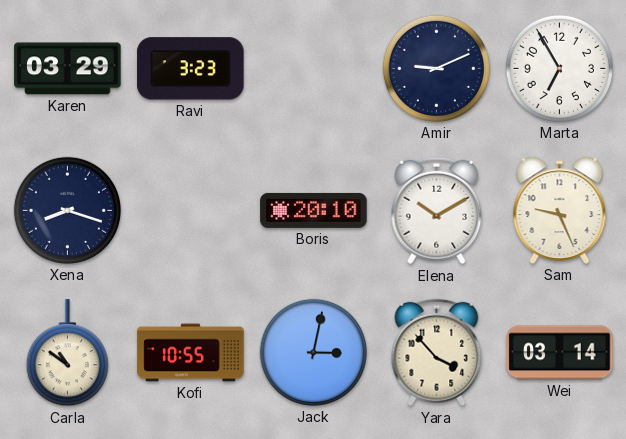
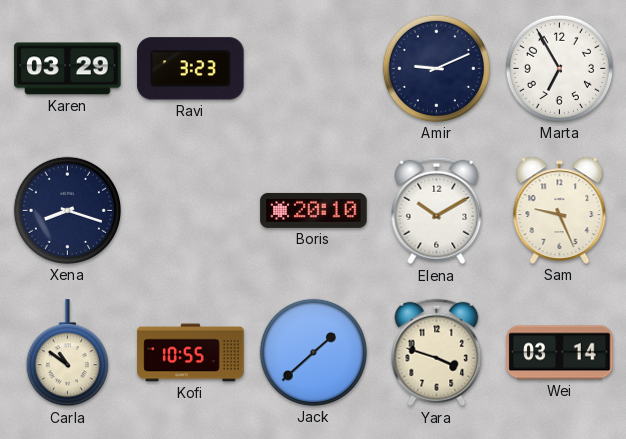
Jack: 3:02 -> 1:38 (313, 352)
Yara: 3:53 -> 3:48 (437, 353)
